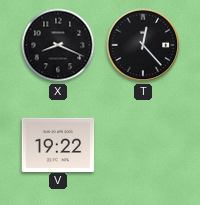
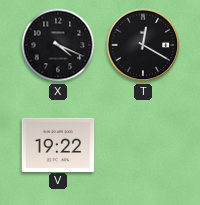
X: 8:19 -> 4:19 (58, 45)
T: 12:23 -> 12:20 (143, 45)
